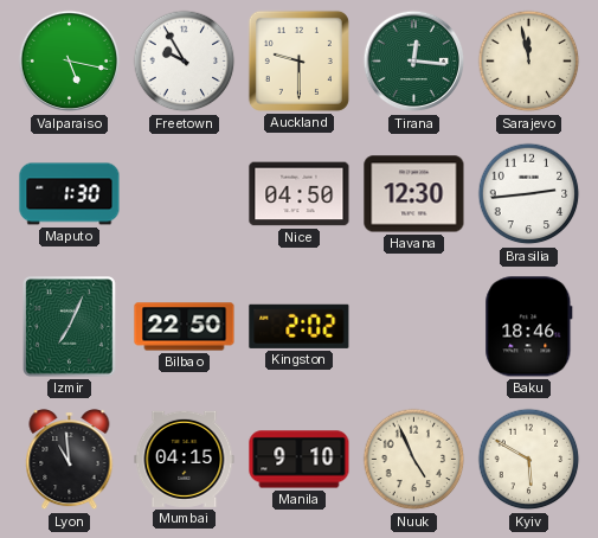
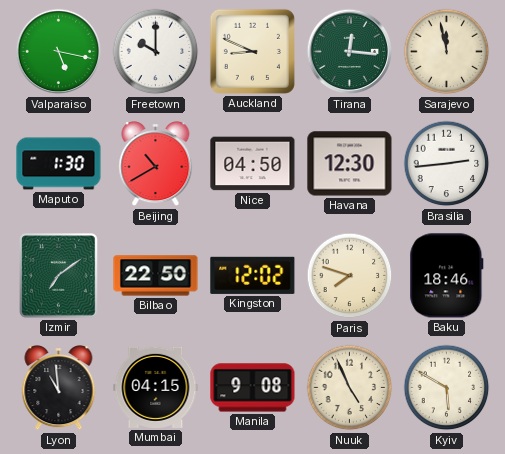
Freetown: 9:55 -> 10:00 (156, 52)
Auckland: 9:30 -> 8:49 (252, 51)
Beijing: none -> 10:40 (156, 165)
Izmir: 7:04 -> 7:09 (59, 276)
Kingston: 2:02 -> 12:02 (253, 275)
Paris: none -> 7:48 (350, 276)
Manila: 9:10 -> 9:08 (253, 388)
